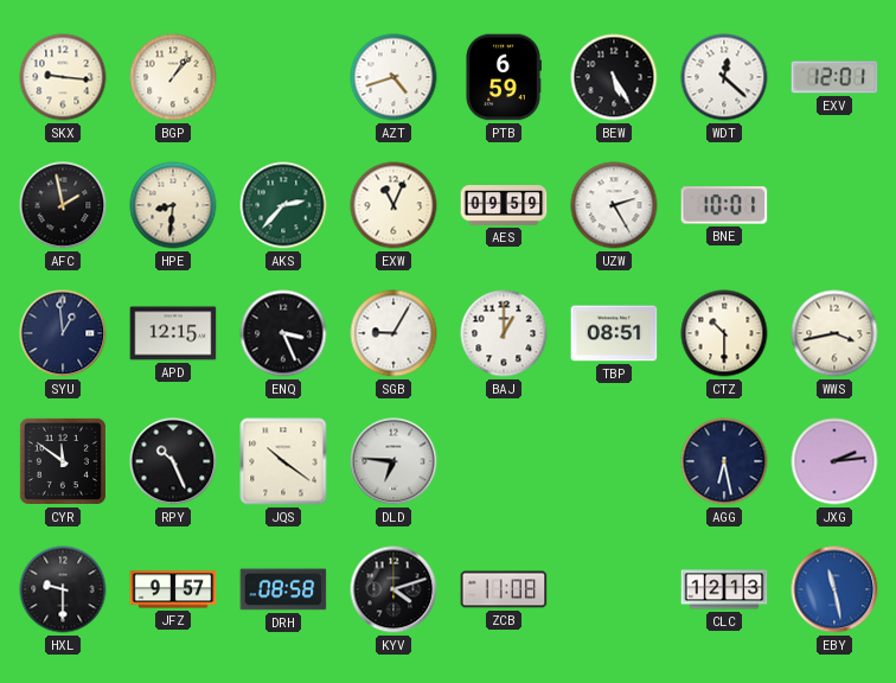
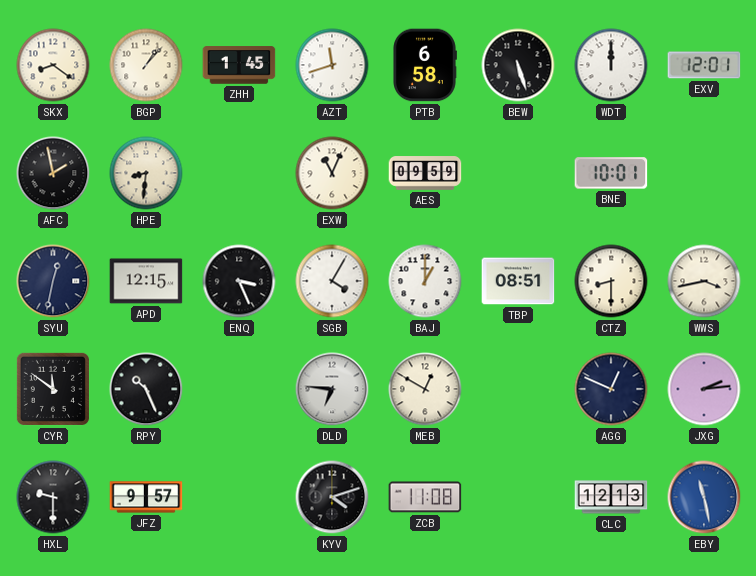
SKX: 9:16 -> 8:21 (53, 65)
ZHH: none -> 1:45 (239, 65)
AZT: 4:42 -> 11:42 (332, 65)
PTB: 6:59 -> 6:58 (425, 65)
BEW: 5:25 -> 5:27 (518, 65)
WDT: 12:22 -> 12:00 (611, 65)
AKS: 2:37 -> none (283, 205)
UZW: 2:25 -> none (614, 205)
SYU: 12:59 -> 12:32 (53, 281)
SGB: 9:05 -> 4:05 (332, 281)
CTZ: 10:30 -> 8:30 (611, 281)
JQS: 10:21 -> none (283, 461)
MEB: none -> 12:50 (425, 389)
AGG: 6:28 -> 12:49 (611, 389)
DRH: 08:58 -> none (283, 589)
